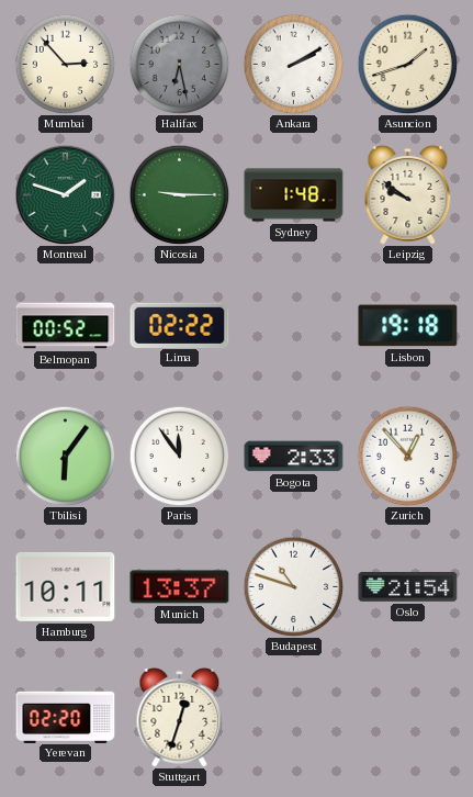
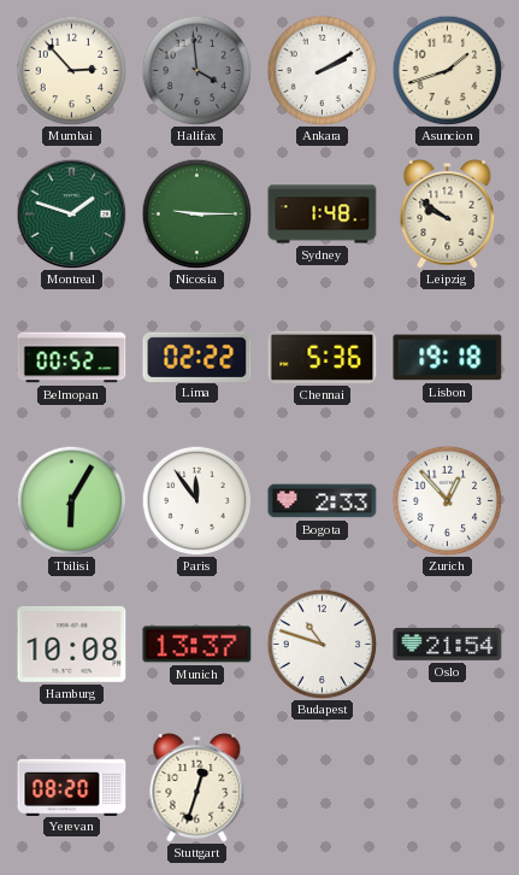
Halifax: 6:28 -> 3:59 (196, 70)
Chennai: none -> 5:36 (323, 357)
Tbilisi: 6:06 -> 6:05 (71, 500)
Hamburg: 10:11 -> 10:08 (72, 644)
Yerevan: 02:20 -> 08:20 (72, 787)
